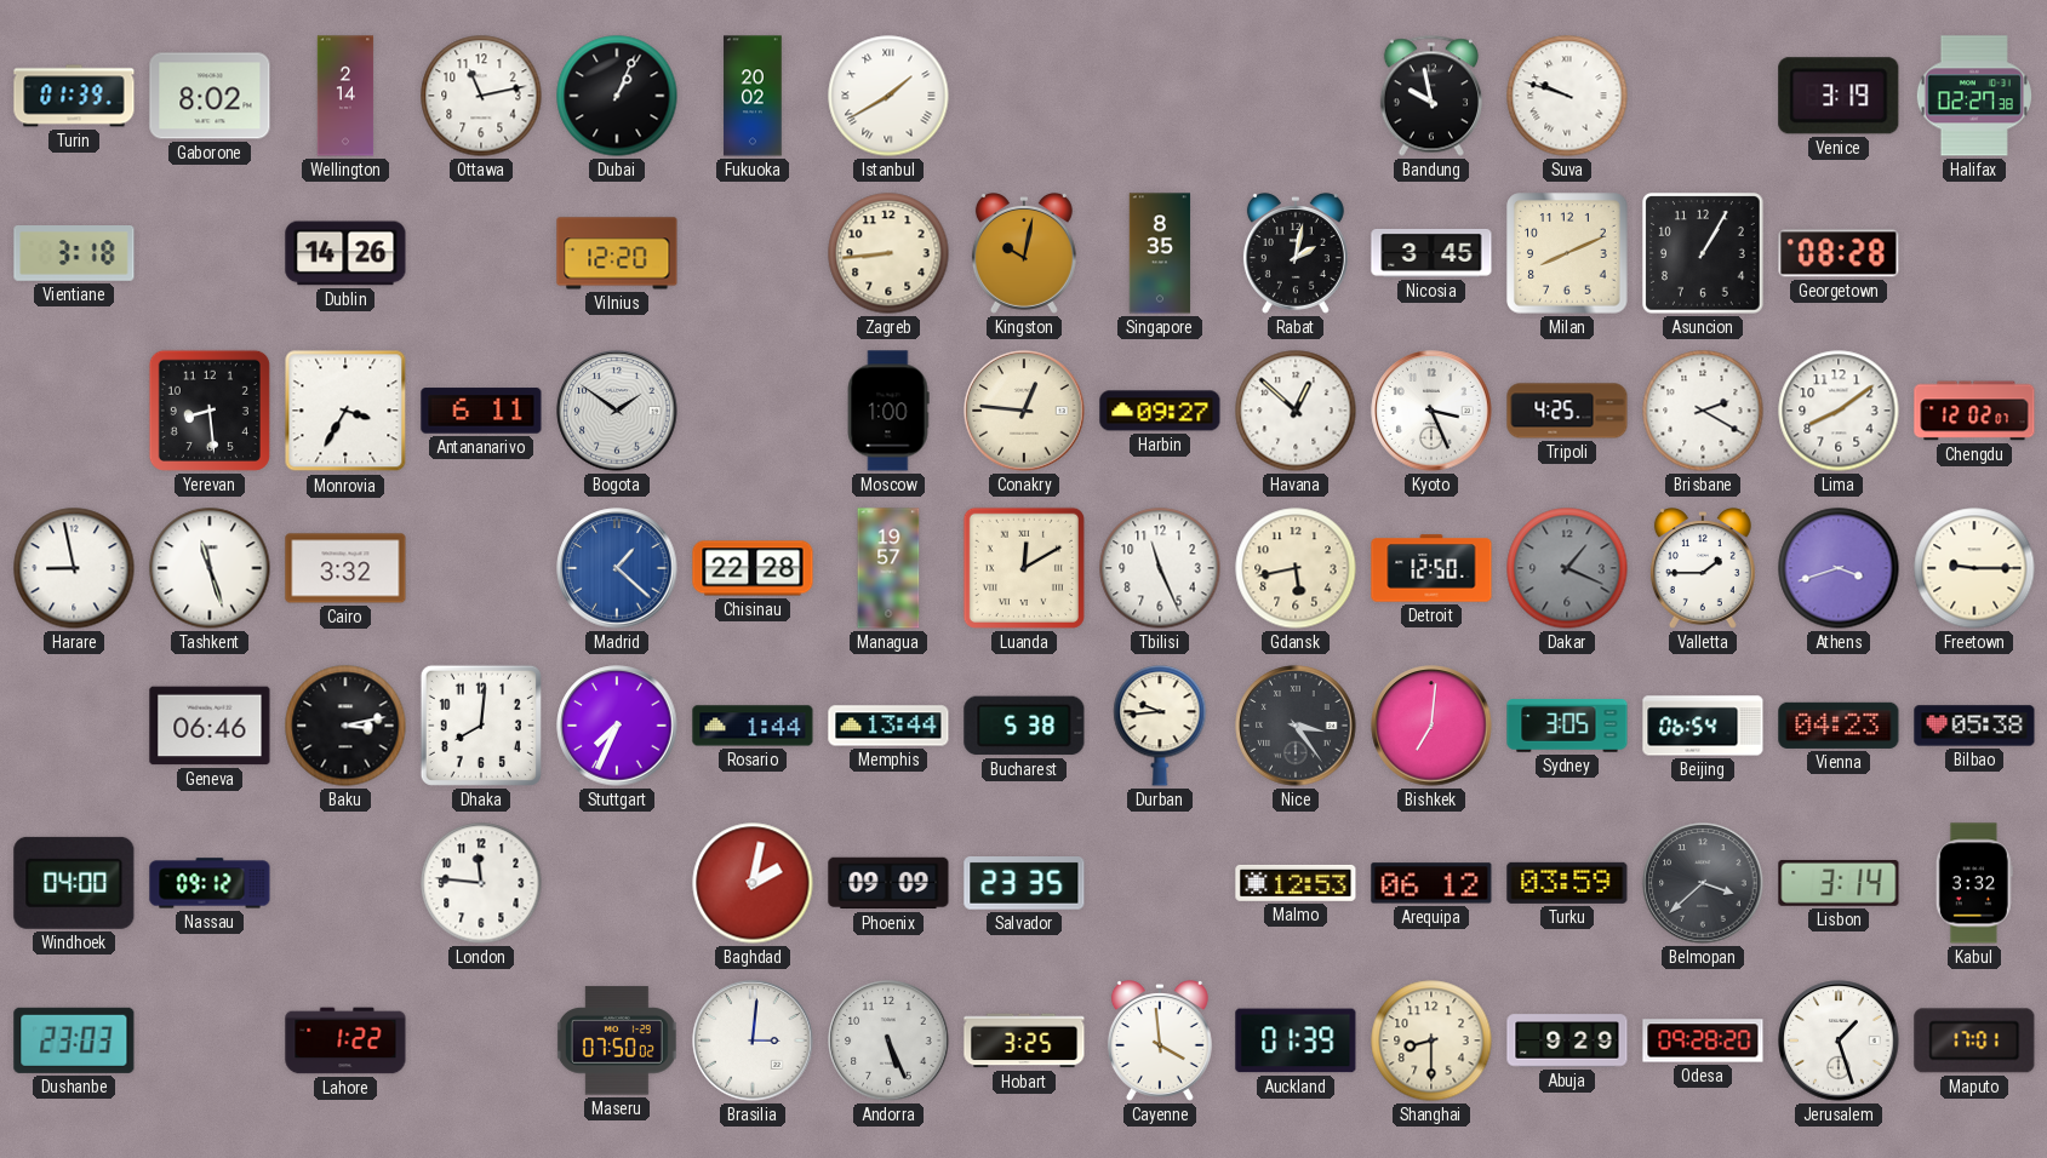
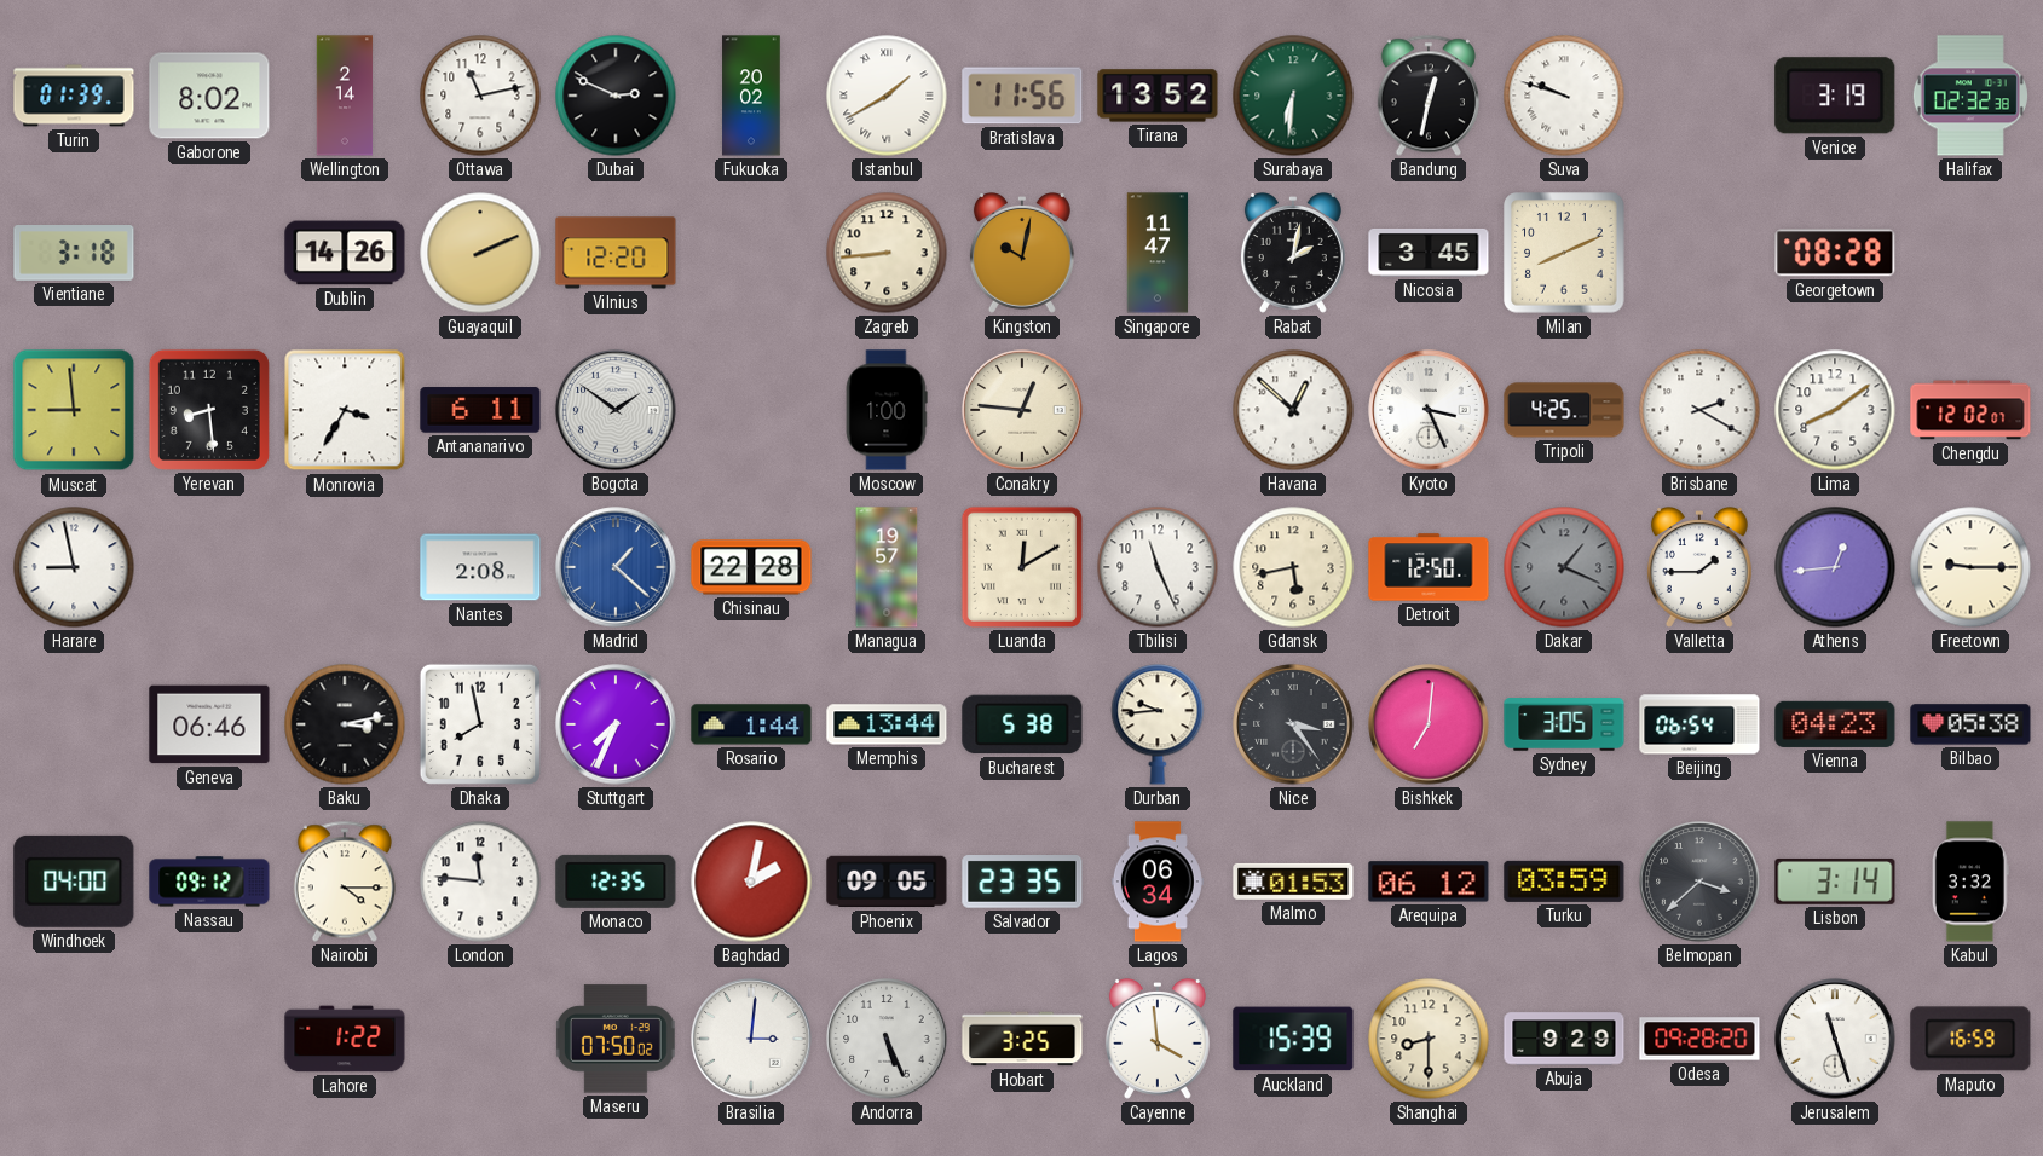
Dubai: 1:04 -> 2:49 (616, 96)
Bratislava: none -> 11:56 (1022, 96)
Tirana: none -> 13:52 (1158, 96)
Surabaya: none -> 6:31 (1293, 96)
Bandung: 9:58 -> 12:32 (1429, 96)
Halifax: 02:27 -> 02:32 (1970, 96)
Guayaquil: none -> 2:11 (480, 253)
Singapore: 8:35 -> 11:47 (1158, 253)
Asuncion: 1:05 -> none (1703, 253)
Muscat: none -> 8:59 (74, 410)
Harbin: 09:27 -> none (1160, 411)
Tashkent: 11:27 -> none (210, 568)
Cairo: 3:32 -> none (345, 568)
Nantes: none -> 2:08 (480, 567)
Athens: 3:42 -> 12:44 (1835, 567)
Dhaka: 8:01 -> 7:58 (480, 724)
Nairobi: none -> 4:15 (345, 882)
Monaco: none -> 12:35 (616, 882)
Phoenix: 09:09 -> 09:05 (887, 882)
Lagos: none -> 06:34 (1158, 882)
Malmo: 12:53 -> 01:53 (1293, 882)
Dushanbe: 23:03 -> none (74, 1041)
Auckland: 01:39 -> 15:39 (1293, 1039)
Jerusalem: 1:27 -> 11:27 (1835, 1039)
Maputo: 17:01 -> 16:59 (1970, 1039)
